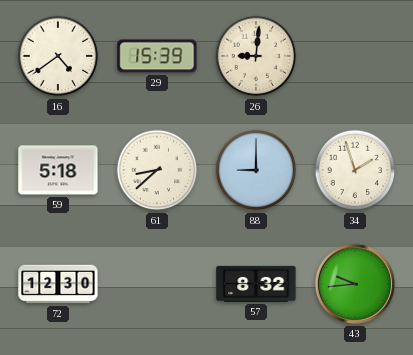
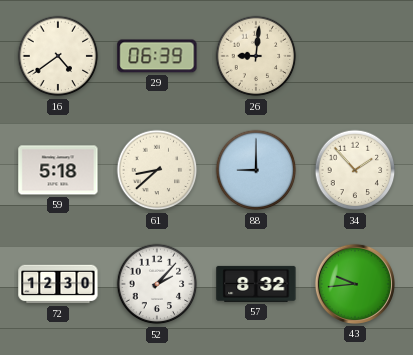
29: 15:39 -> 06:39 (157, 56)
34: 1:57 -> 1:53 (355, 170)
52: none -> 2:07 (157, 284)
